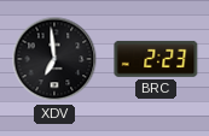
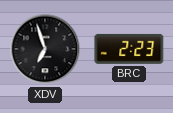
XDV: 6:59 -> 6:57 (45, 49)
